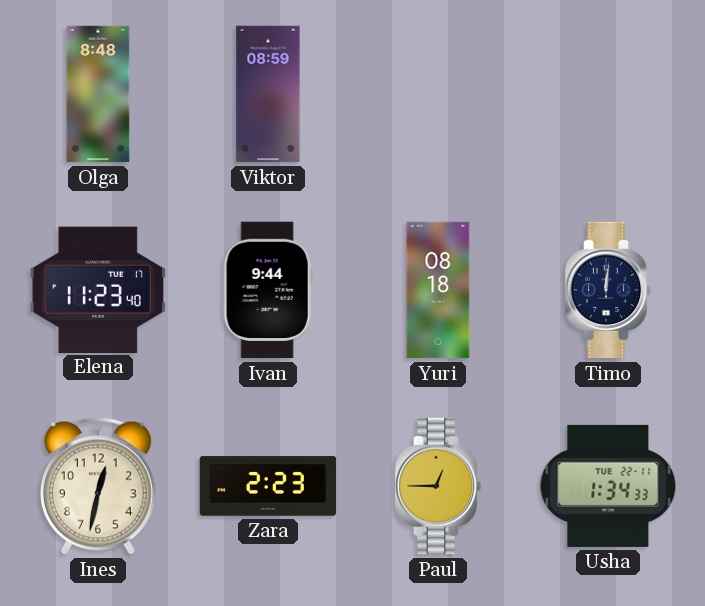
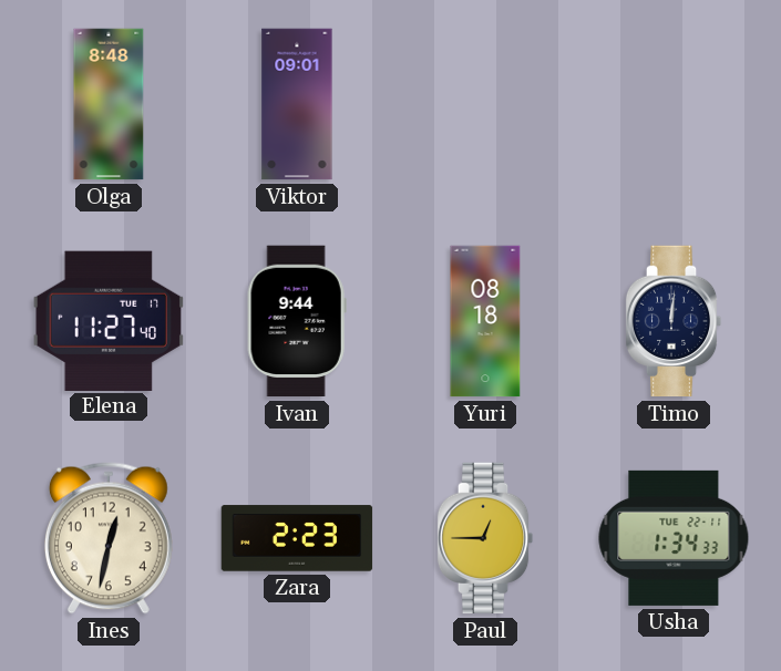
Viktor: 08:59 -> 09:01 (297, 104)
Elena: 11:23 -> 11:27 (109, 320)
